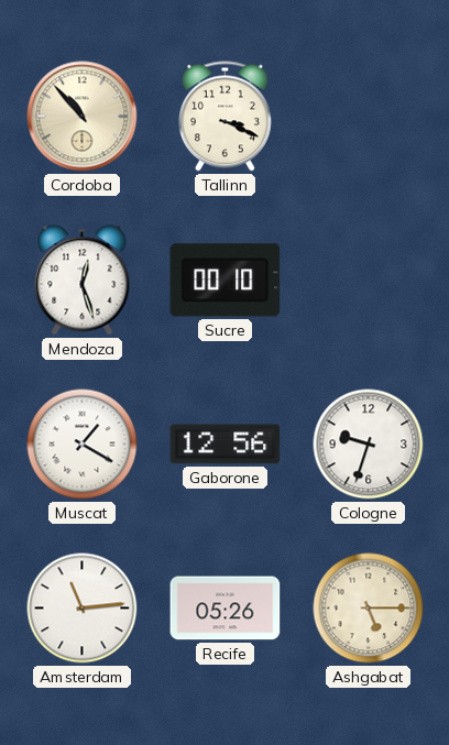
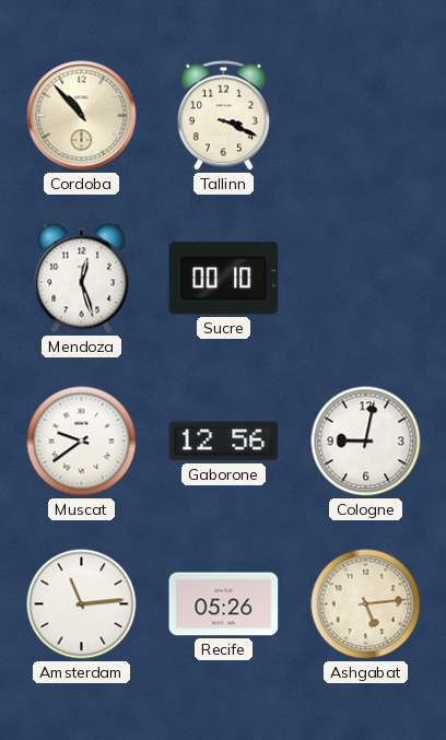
Muscat: 1:20 -> 9:39 (82, 442)
Cologne: 9:33 -> 9:02 (366, 442)
Ashgabat: 5:15 -> 5:14 (366, 604)
